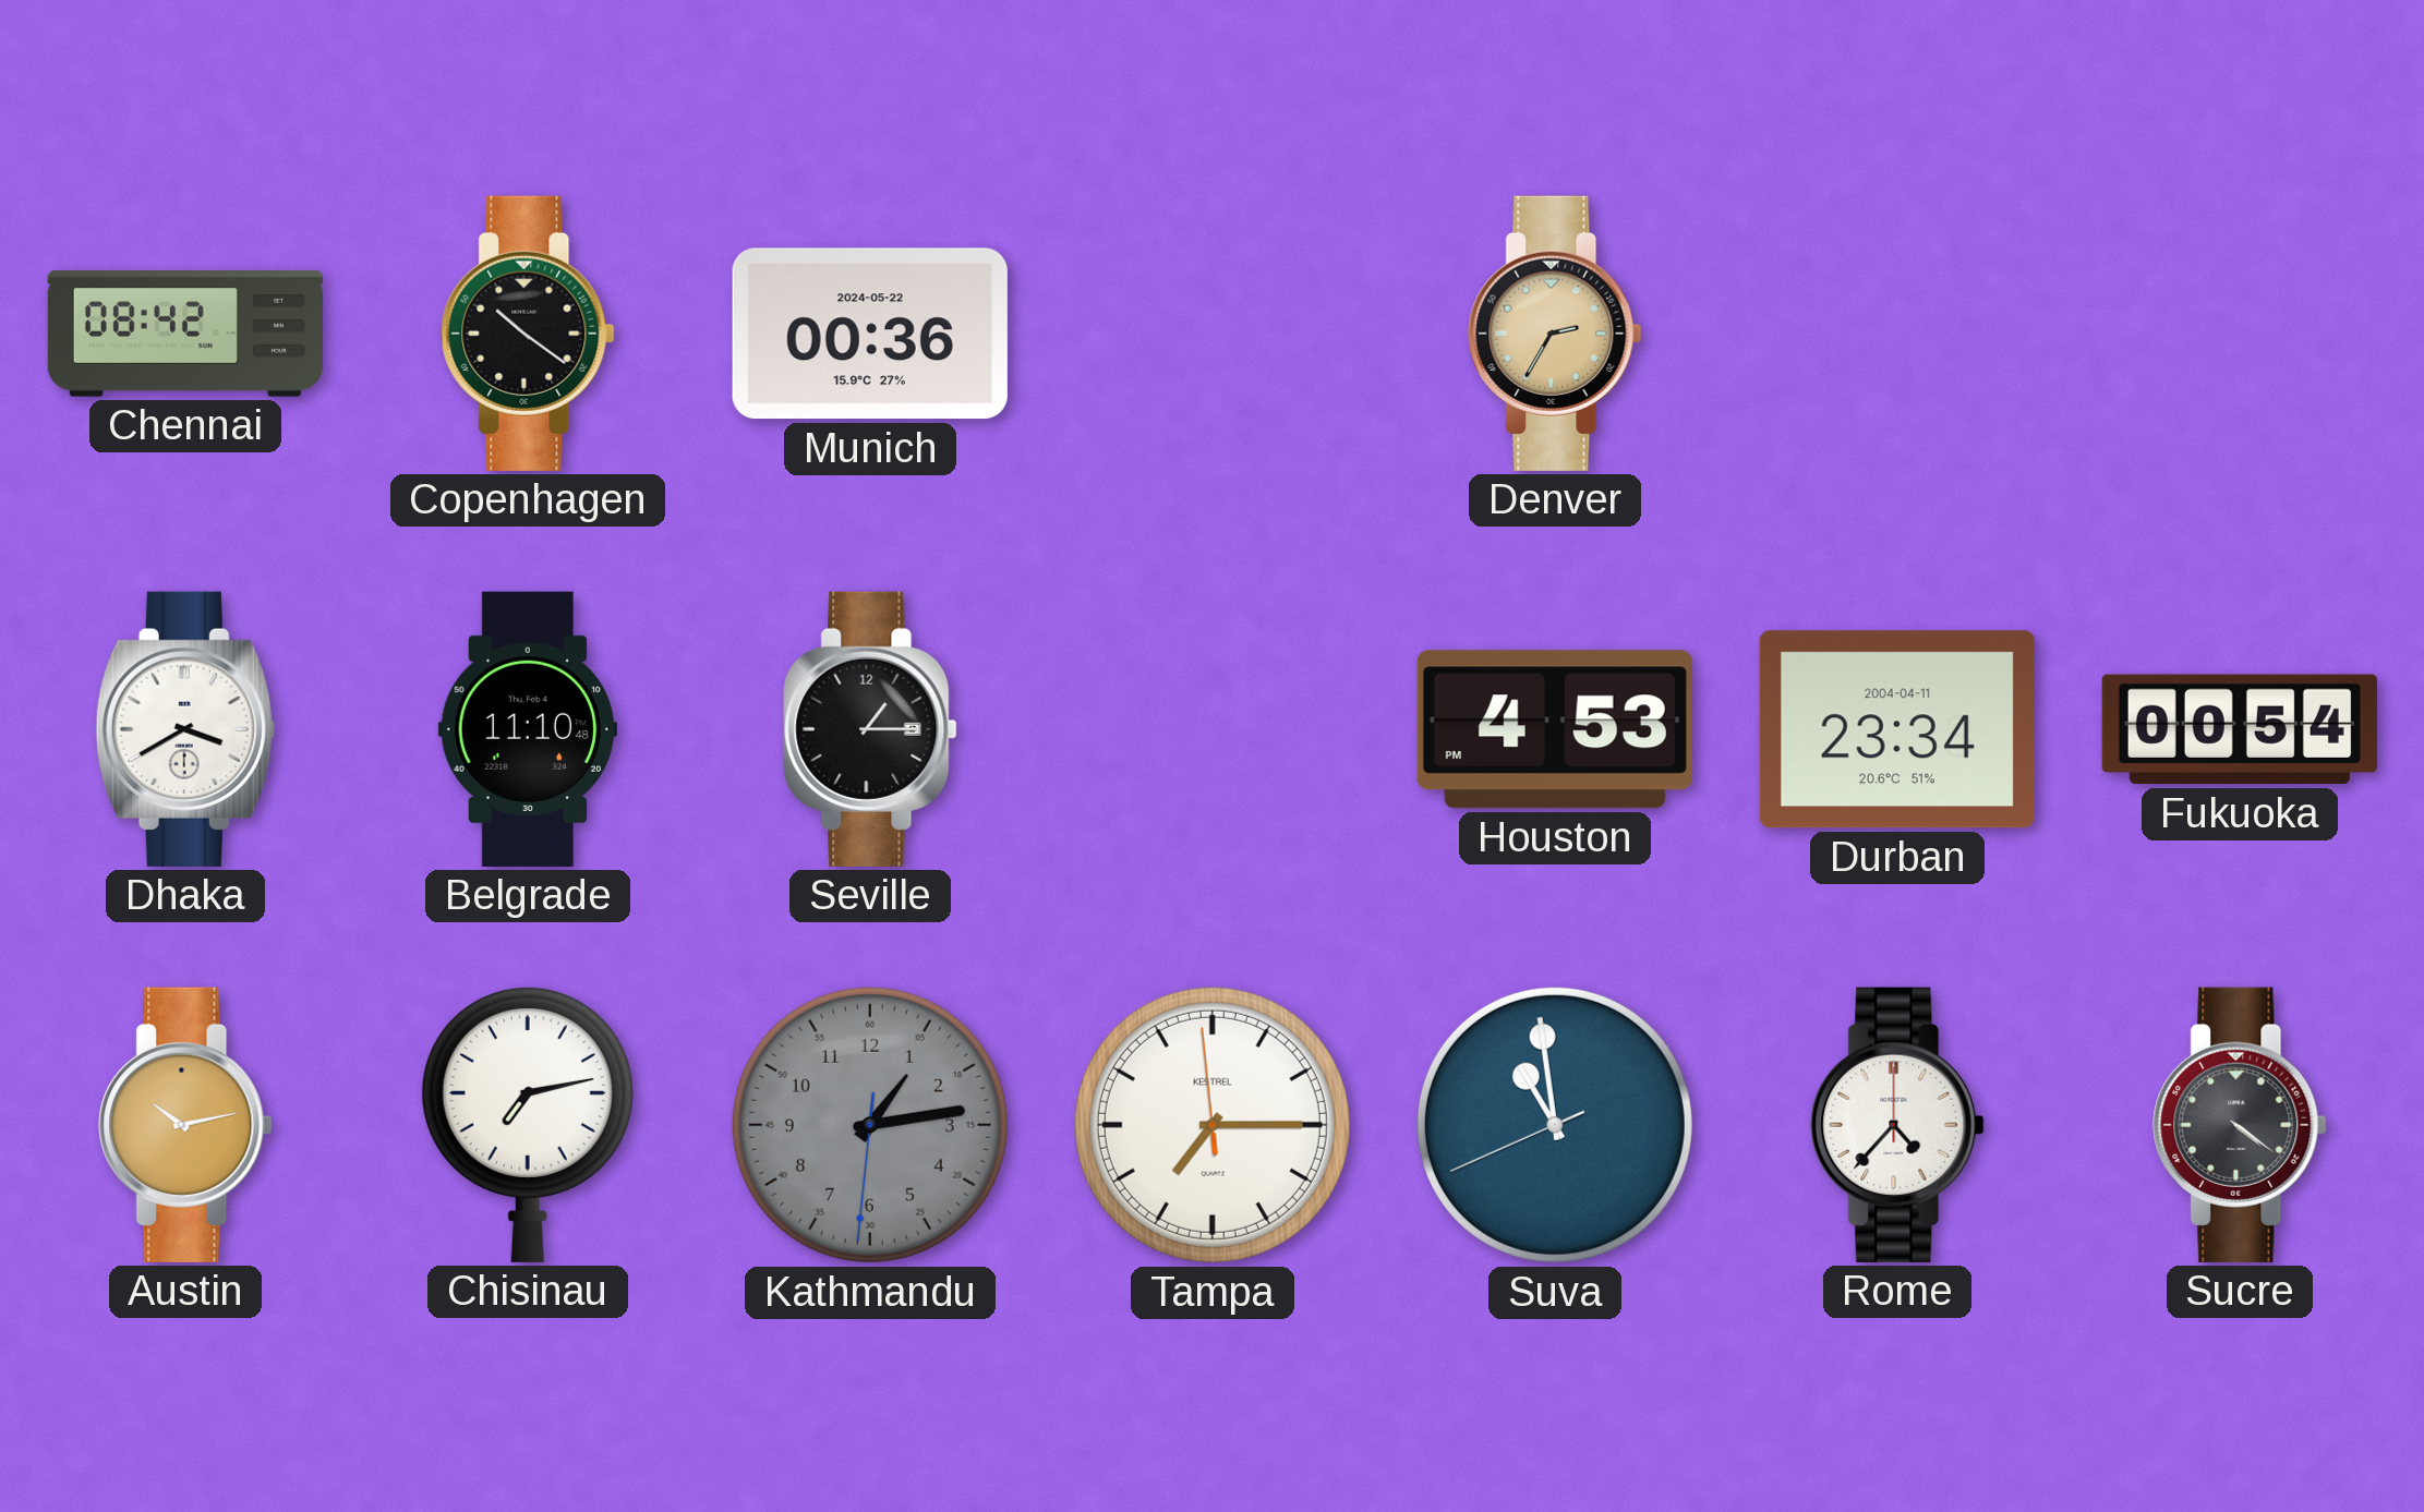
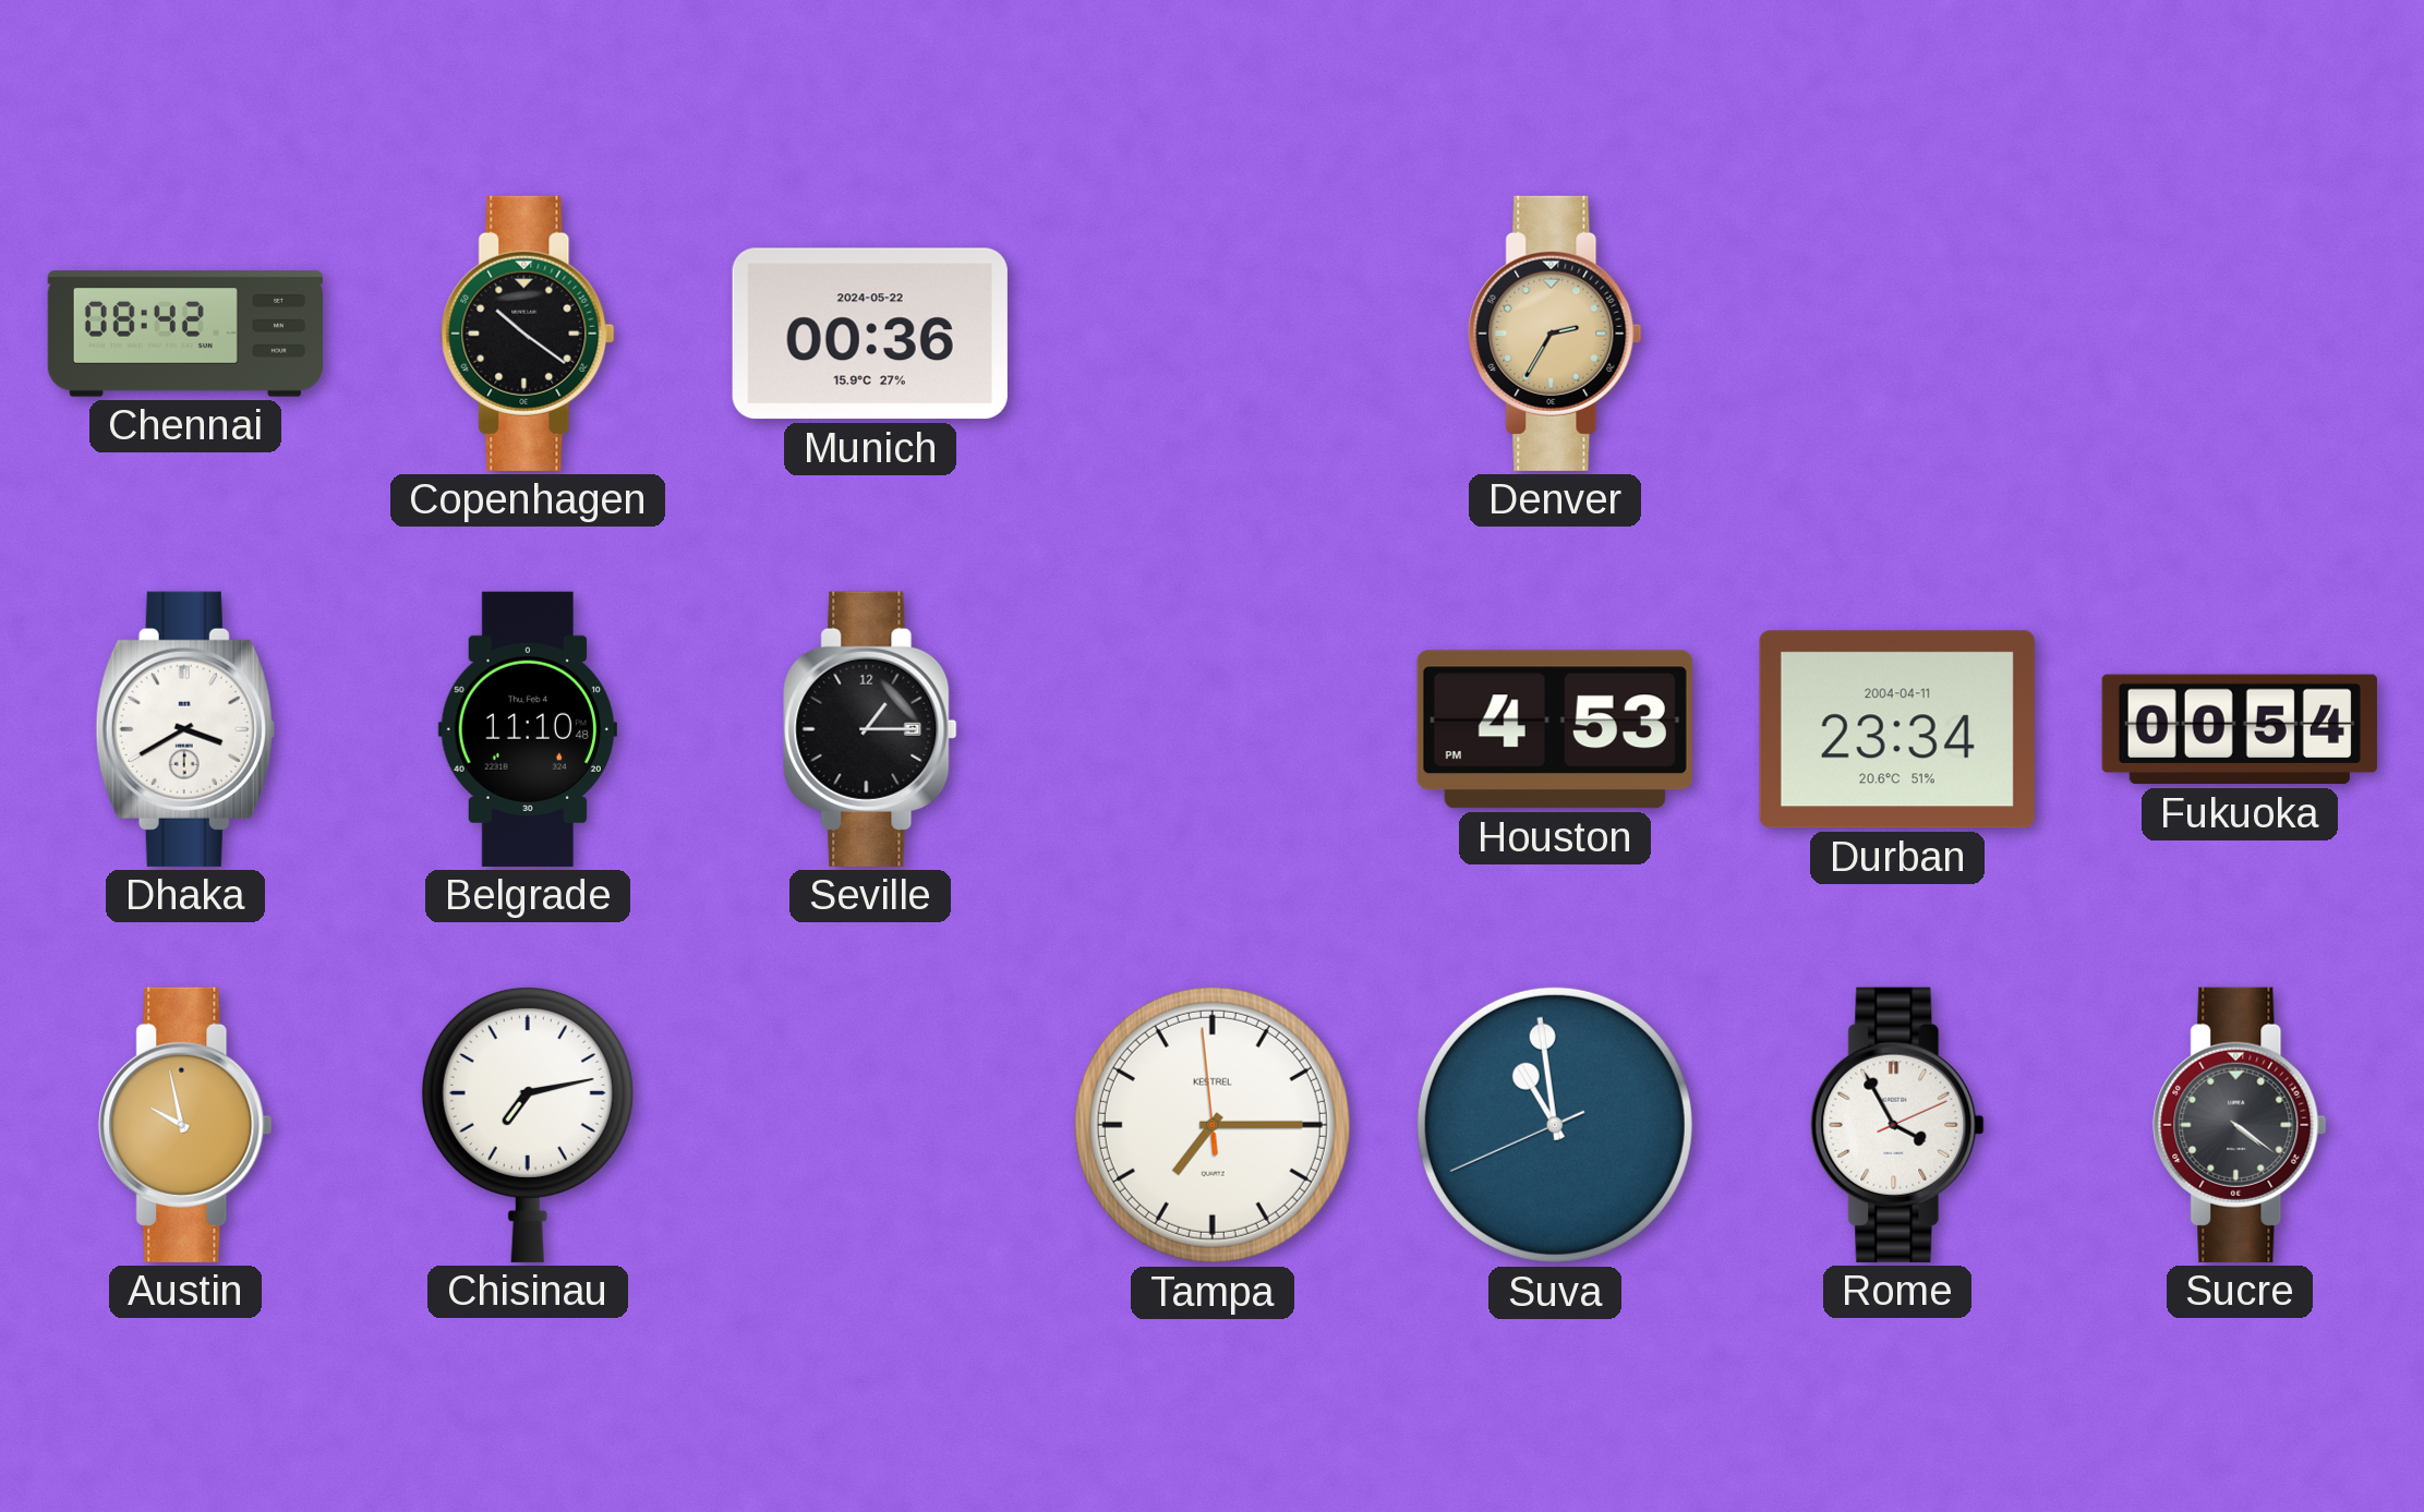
Austin: 10:13 -> 9:58 (185, 1125)
Kathmandu: 1:13 -> none (870, 1125)
Rome: 4:37 -> 3:55 (1897, 1125)
